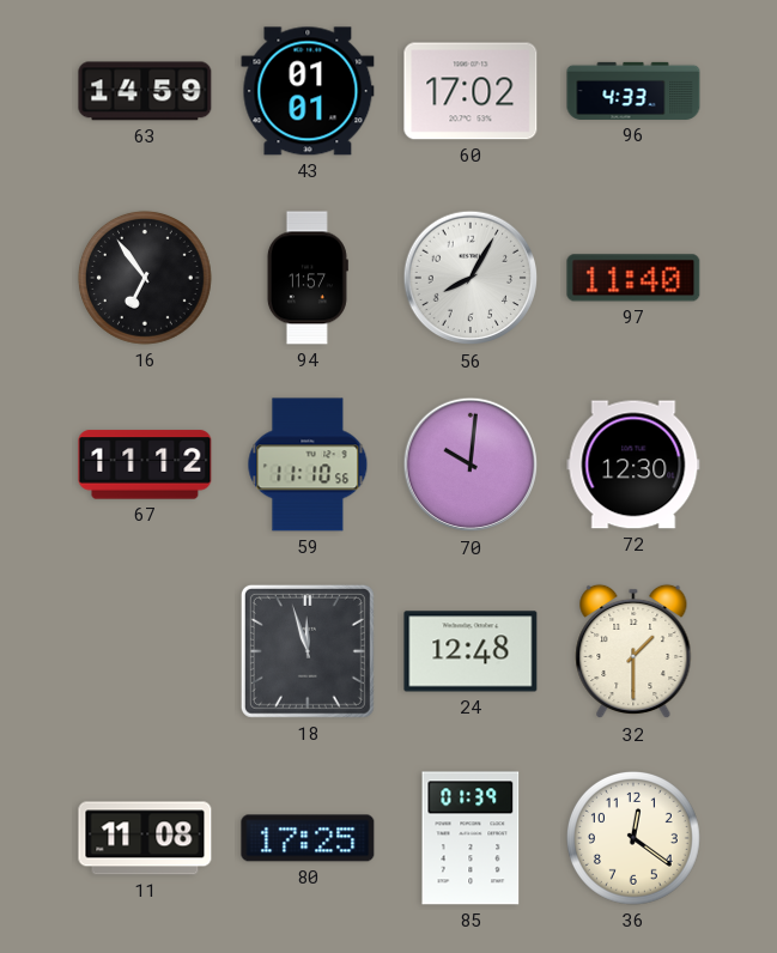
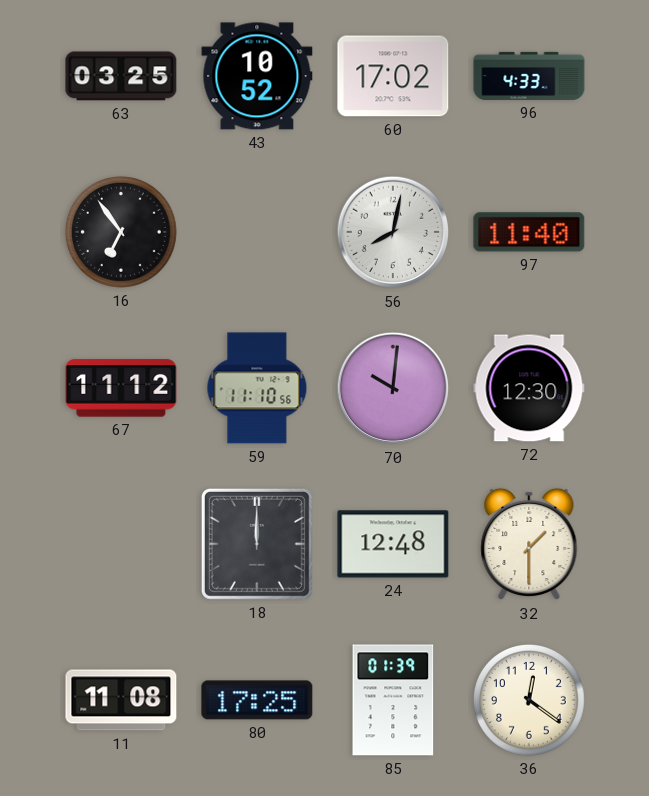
63: 14:59 -> 03:25 (121, 76)
43: 01:01 -> 10:52 (257, 76)
94: 11:57 -> none (308, 278)
56: 8:05 -> 8:02 (393, 232)
18: 11:57 -> 12:00 (257, 544)
